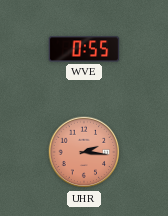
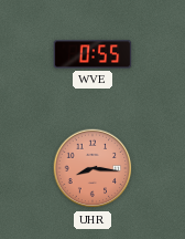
UHR: 2:16 -> 8:16 (92, 168)
